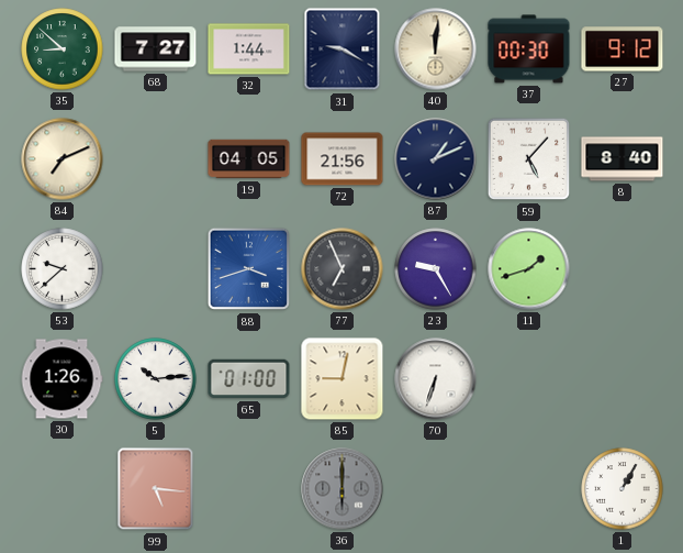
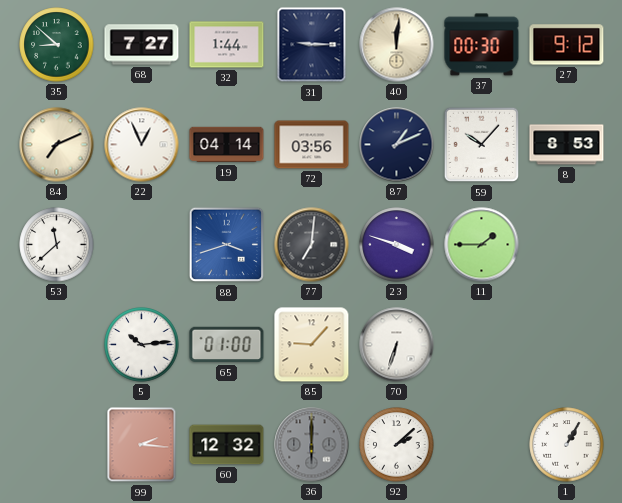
31: 9:20 -> 9:15 (312, 45)
22: none -> 12:56 (142, 145)
19: 04:05 -> 04:14 (227, 145)
72: 21:56 -> 03:56 (312, 145)
59: 5:07 -> 10:07 (482, 145)
8: 8:40 -> 8:53 (567, 145)
53: 9:38 -> 11:38 (57, 245)
77: 6:56 -> 7:01 (312, 245)
23: 9:25 -> 3:48 (397, 245)
11: 1:42 -> 1:45 (482, 245)
30: 1:26 -> none (61, 379)
85: 9:02 -> 9:07 (312, 345)
99: 5:16 -> 2:16 (142, 445)
60: none -> 12:32 (227, 445)
92: none -> 2:08 (397, 445)
